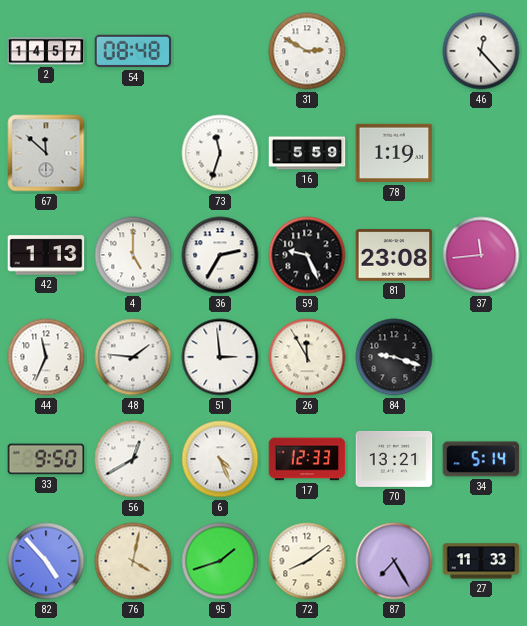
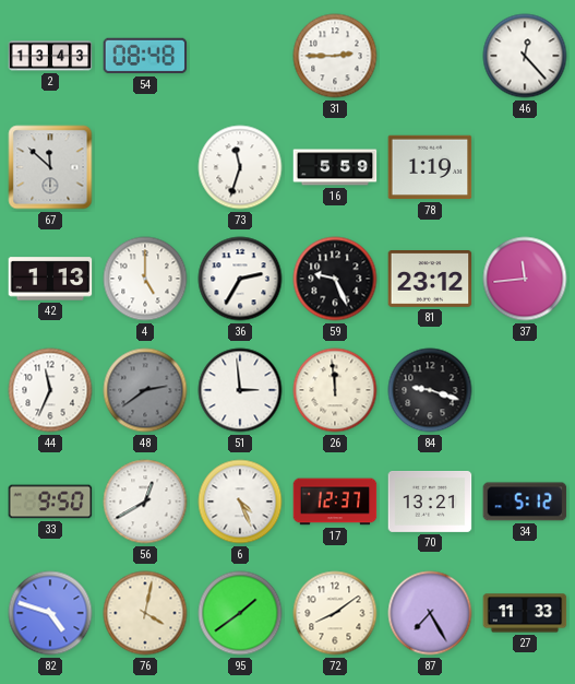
2: 14:57 -> 13:43 (50, 56)
31: 2:50 -> 2:45 (335, 56)
81: 23:08 -> 23:12 (430, 280)
48: 1:46 -> 2:39 (145, 390)
48 dial: white -> grey (145, 390)
26: 11:55 -> 11:59 (335, 390)
17: 12:33 -> 12:37 (335, 502)
34: 5:14 -> 5:12 (525, 502)
82: 4:53 -> 4:48 (50, 613)
95: 1:42 -> 1:39 (240, 613)
